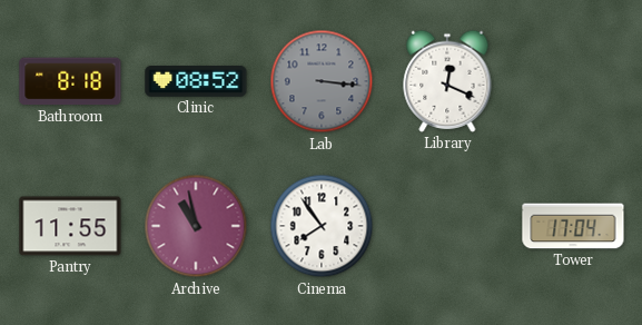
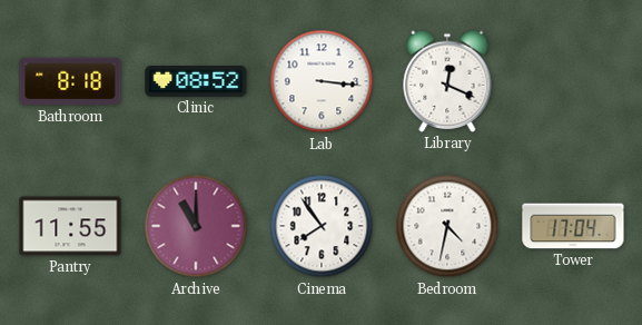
Lab dial: grey -> white (322, 81)
Archive: 10:58 -> 11:00 (196, 226)
Bedroom: none -> 4:32 (447, 226)
